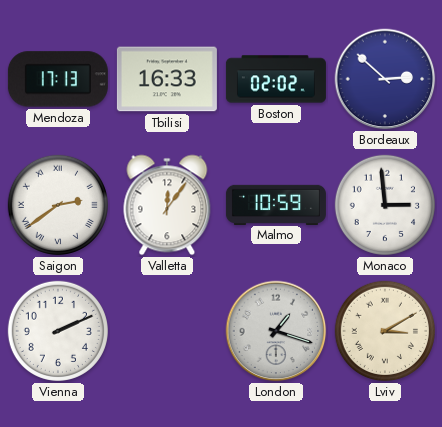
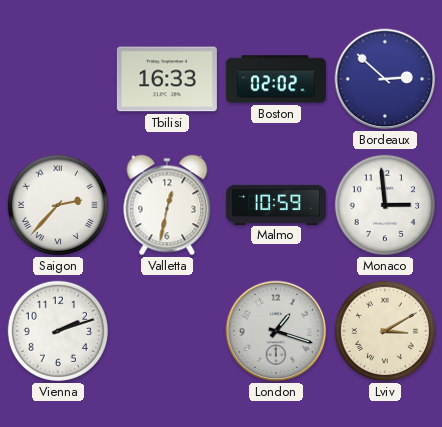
Mendoza: 17:13 -> none (58, 79)
Saigon: 2:39 -> 2:37 (58, 205)
Valletta: 12:06 -> 12:32 (167, 205)
Vienna: 2:11 -> 2:12 (58, 331)
